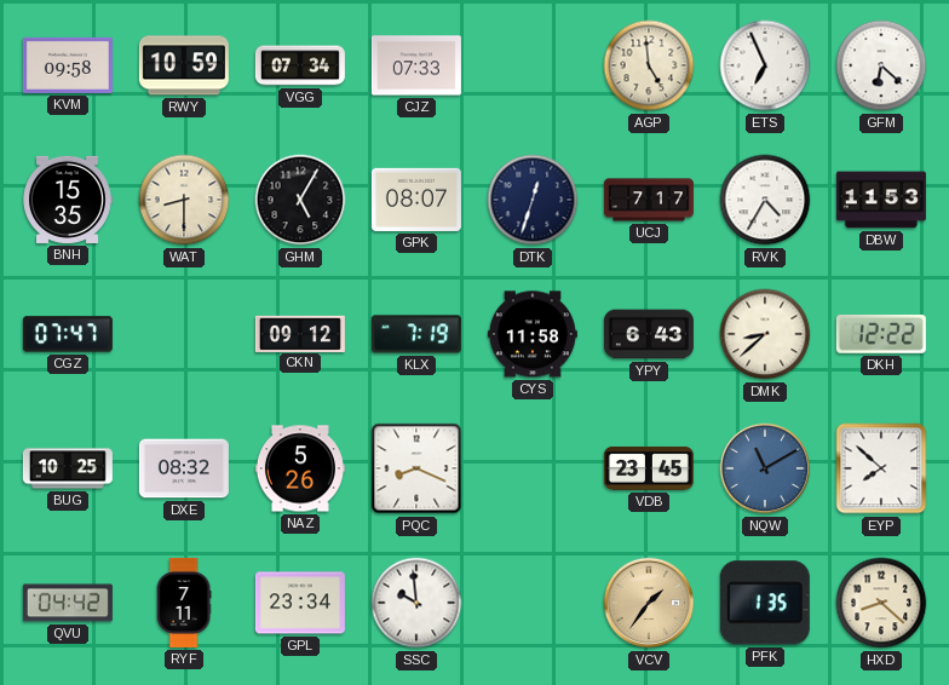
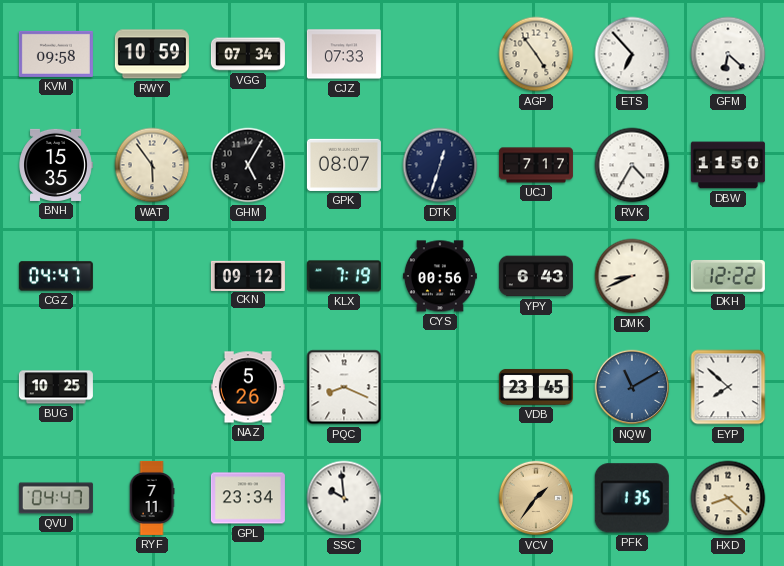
AGP: 4:59 -> 4:54 (536, 54)
ETS: 6:56 -> 6:53 (632, 54)
WAT: 8:30 -> 5:54 (152, 165)
DBW: 11:53 -> 11:50 (728, 165)
CGZ: 07:47 -> 04:47 (56, 276)
CYS: 11:58 -> 00:56 (440, 276)
DMK: 8:38 -> 8:41 (632, 276)
DXE: 08:32 -> none (184, 468)
QVU: 04:42 -> 04:47 (56, 498)
